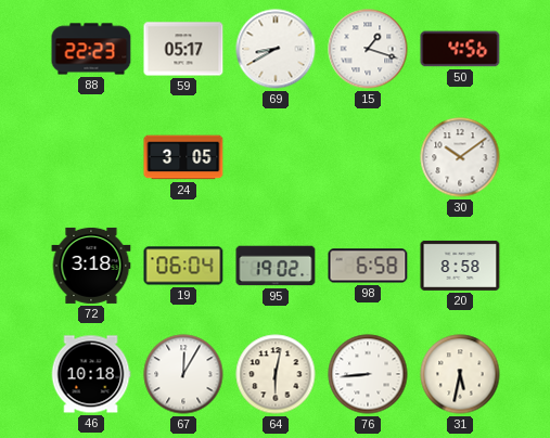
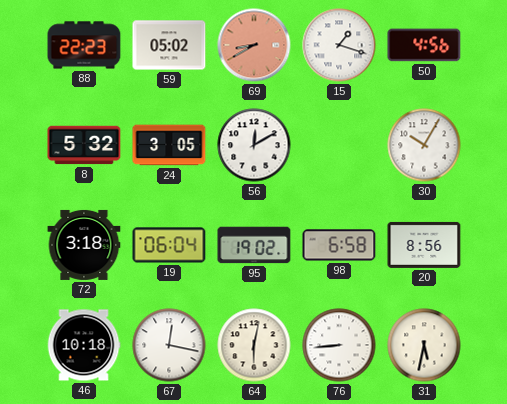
59: 05:17 -> 05:02 (169, 45)
69 dial: white -> salmon (254, 45)
8: none -> 5:32 (84, 145)
56: none -> 12:10 (254, 145)
30: 10:09 -> 10:05 (424, 145)
20: 8:58 -> 8:56 (424, 245)
67: 12:05 -> 12:17 (169, 345)
